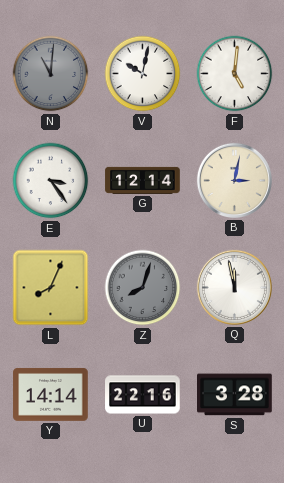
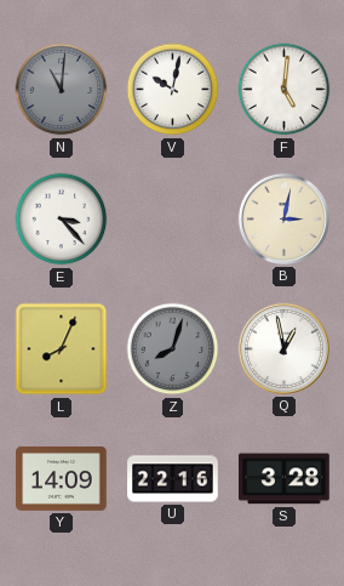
E: 3:24 -> 3:23 (62, 220)
G: 12:14 -> none (143, 180)
Q: 11:58 -> 12:58 (283, 348)
Y: 14:14 -> 14:09 (62, 479)
